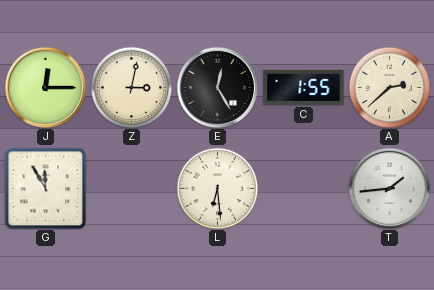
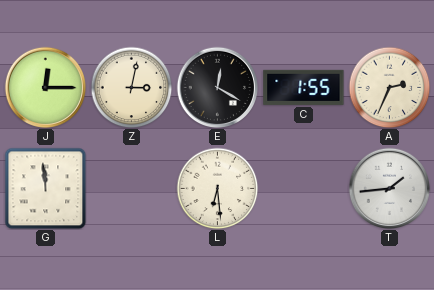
E: 12:25 -> 12:20 (217, 87)
A: 2:38 -> 2:34 (389, 87)
G: 11:55 -> 11:59 (45, 188)
